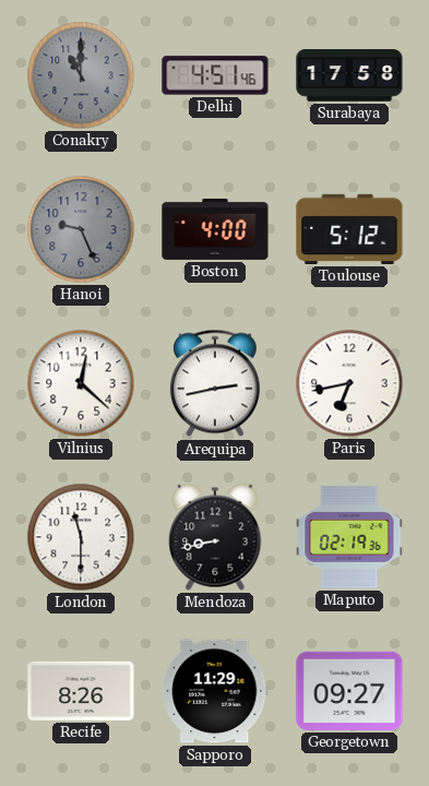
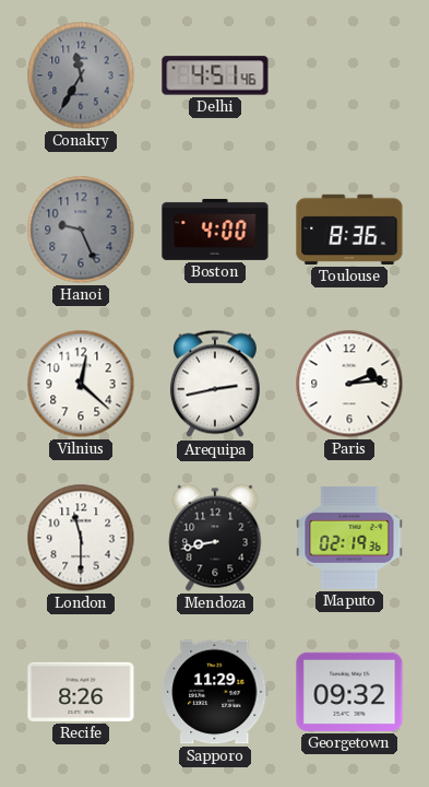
Conakry: 11:00 -> 11:35 (81, 75)
Surabaya: 17:58 -> none (349, 75)
Toulouse: 5:12 -> 8:36 (349, 230)
Paris: 6:43 -> 2:14 (349, 384)
Georgetown: 09:27 -> 09:32 (349, 692)
